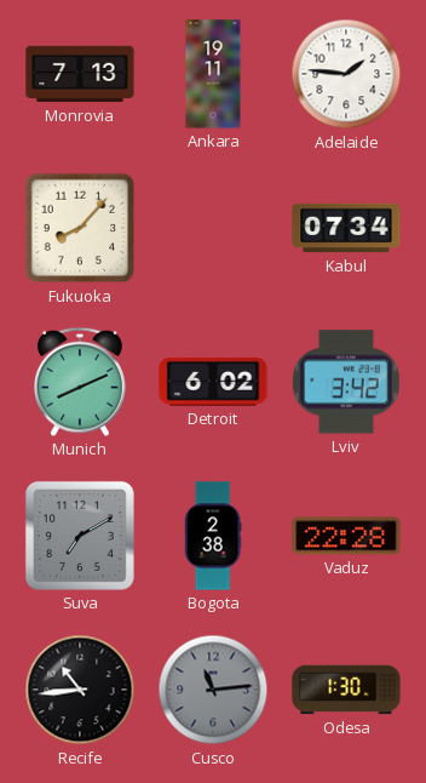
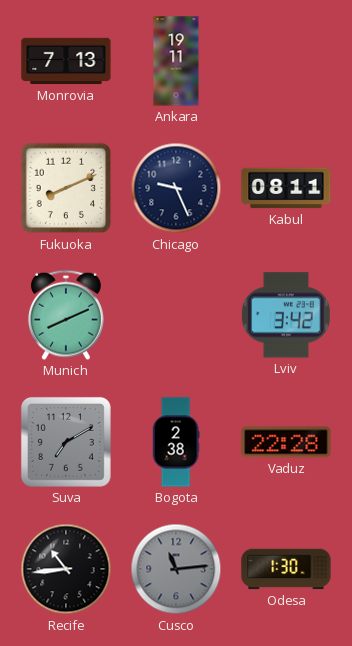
Adelaide: 1:46 -> none (346, 74)
Fukuoka: 8:07 -> 8:11 (66, 188)
Chicago: none -> 9:26 (176, 188)
Kabul: 07:34 -> 08:11 (286, 188)
Detroit: 6:02 -> none (213, 382)
